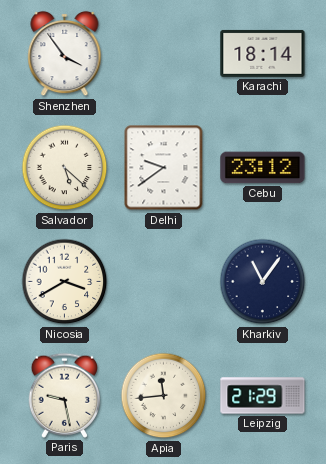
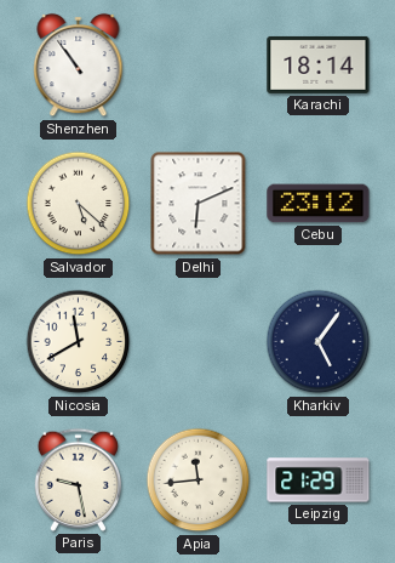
Shenzhen: 3:54 -> 10:54 (79, 66)
Delhi: 9:39 -> 6:11 (199, 204)
Nicosia: 3:40 -> 11:40 (79, 342)
Kharkiv: 11:06 -> 5:06 (319, 342)
